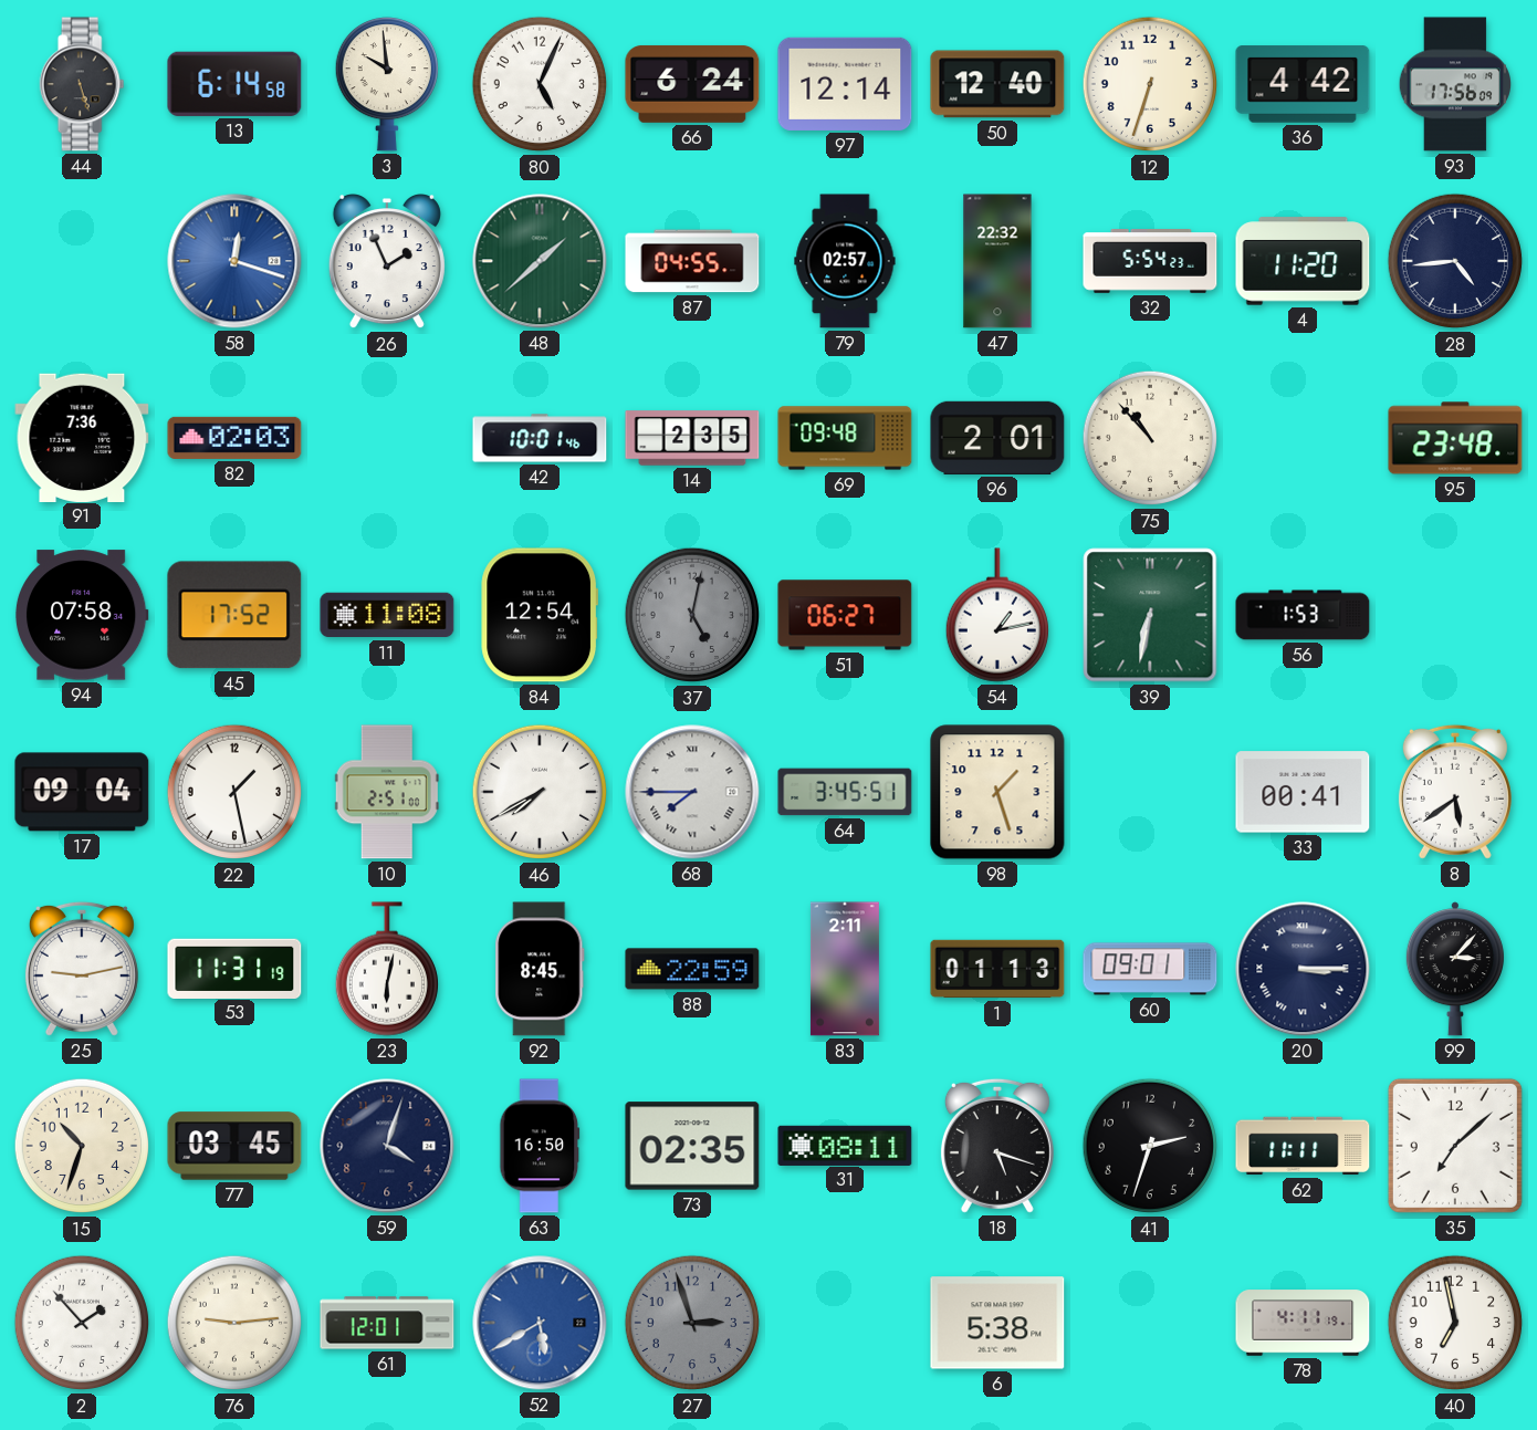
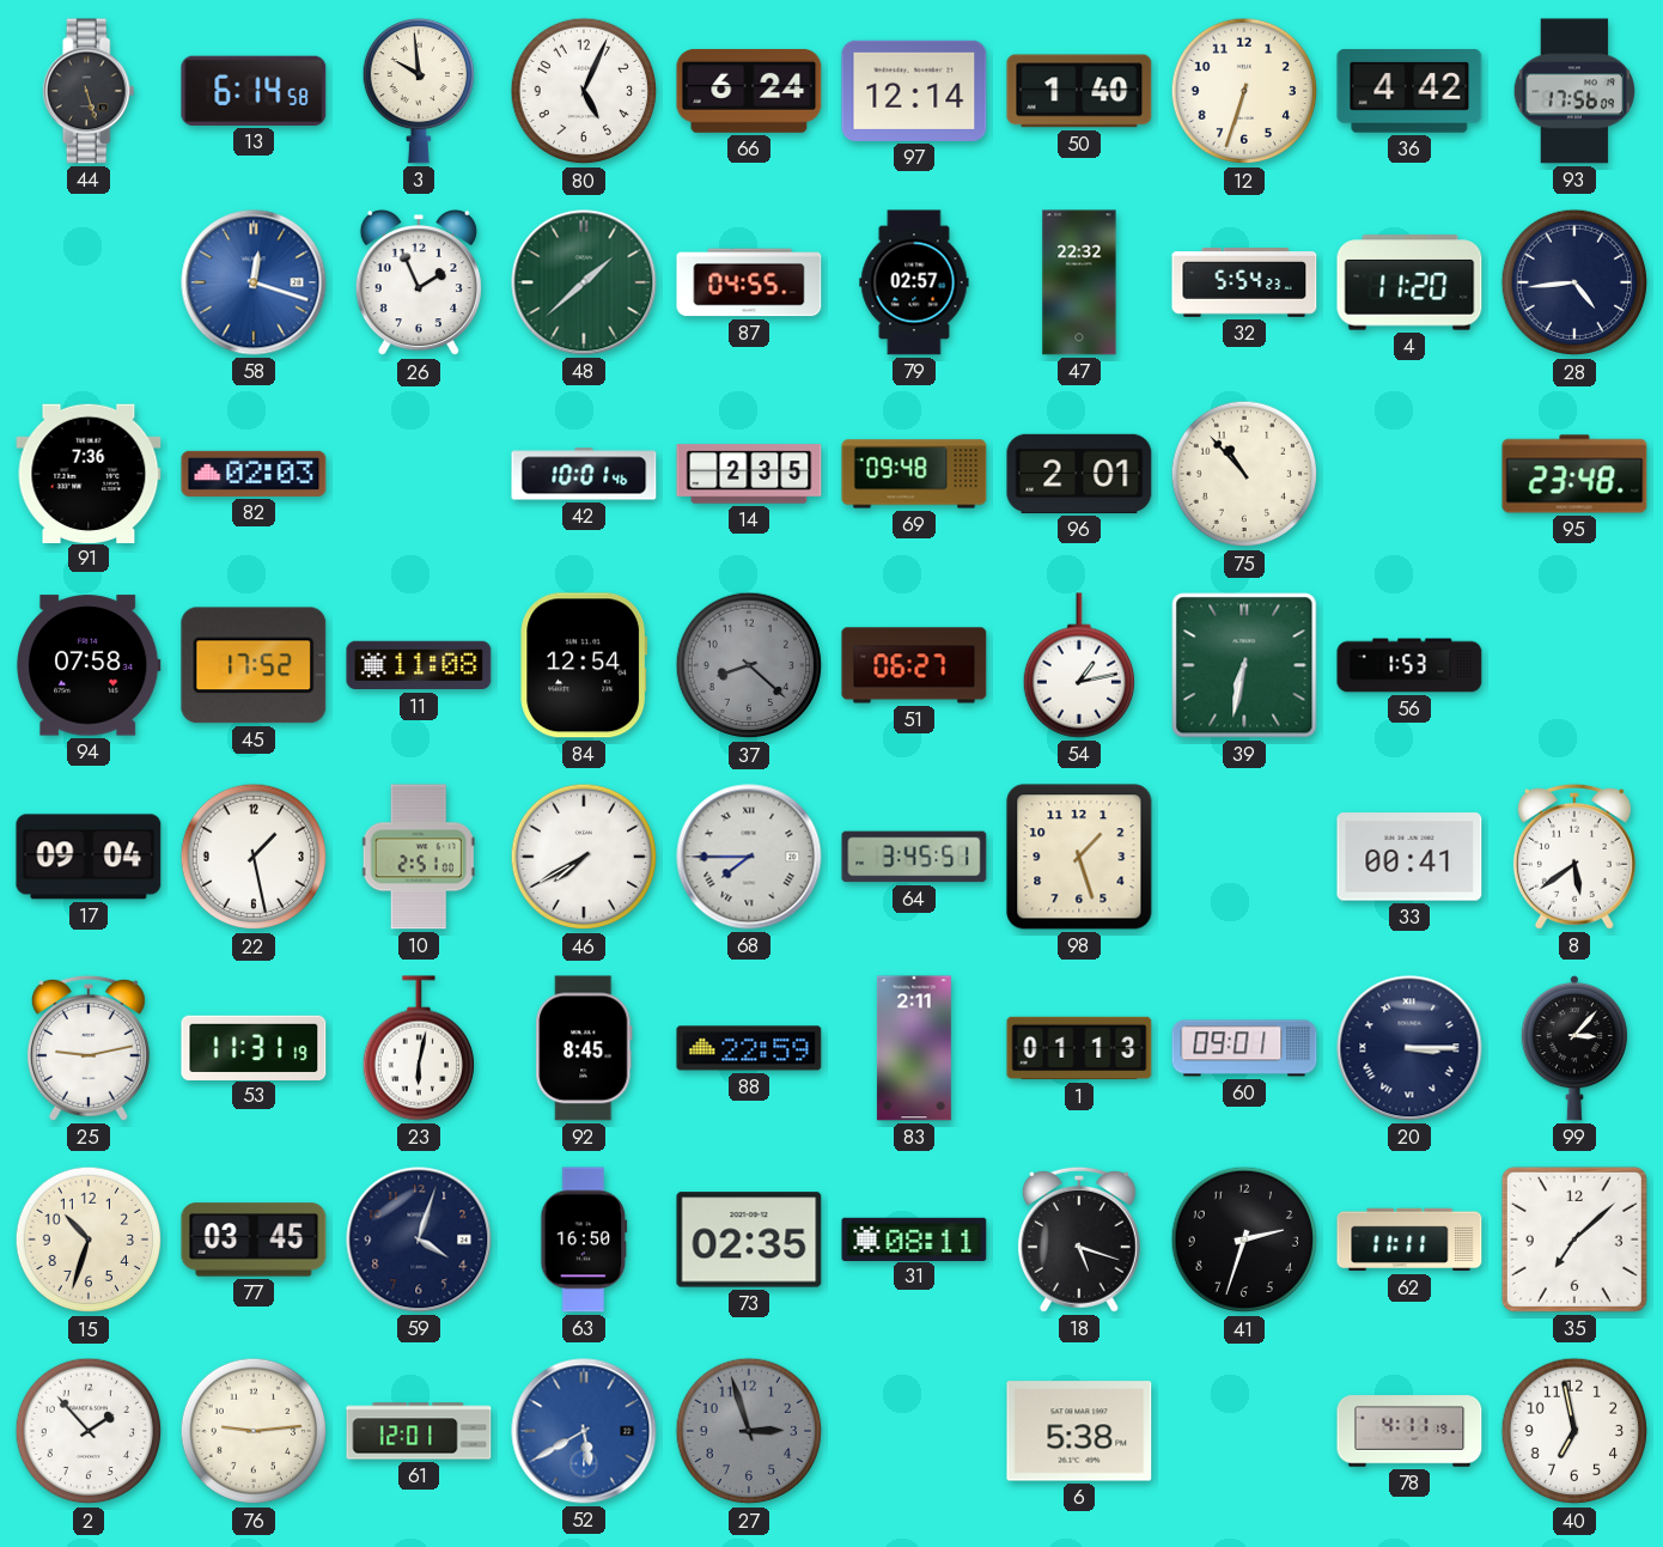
50: 12:40 -> 1:40 (1079, 91)
37: 5:02 -> 8:22 (749, 665)
